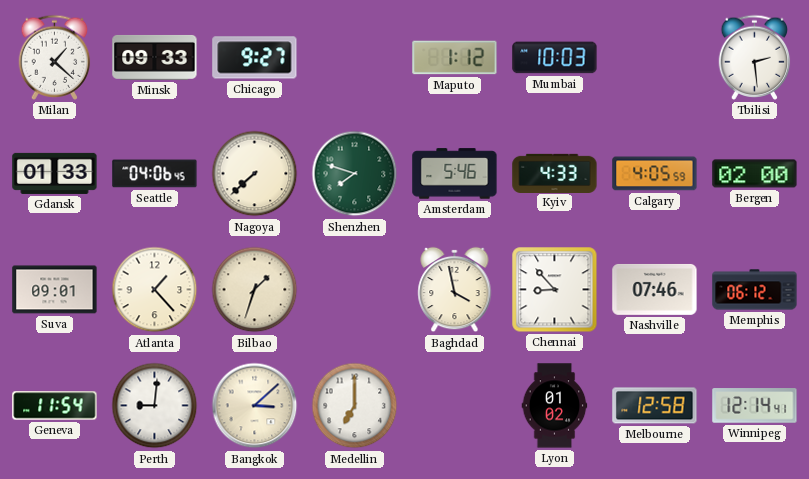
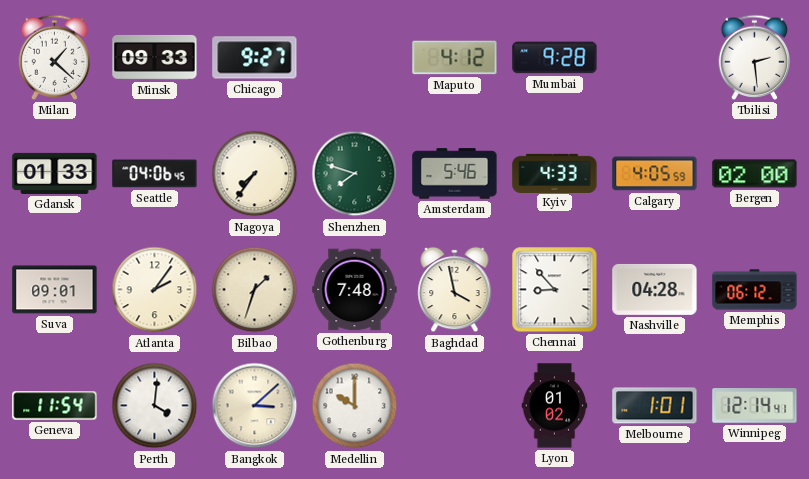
Maputo: 1:12 -> 4:12 (455, 58)
Mumbai: 10:03 -> 9:28 (555, 58)
Nagoya: 7:38 -> 7:36 (255, 174)
Atlanta: 1:23 -> 2:06 (155, 290)
Gothenburg: none -> 7:48 (355, 290)
Nashville: 07:46 -> 04:28 (655, 289)
Perth: 9:01 -> 4:01 (155, 406)
Medellin: 7:00 -> 10:00 (355, 406)
Melbourne: 12:58 -> 1:01 (655, 406)
